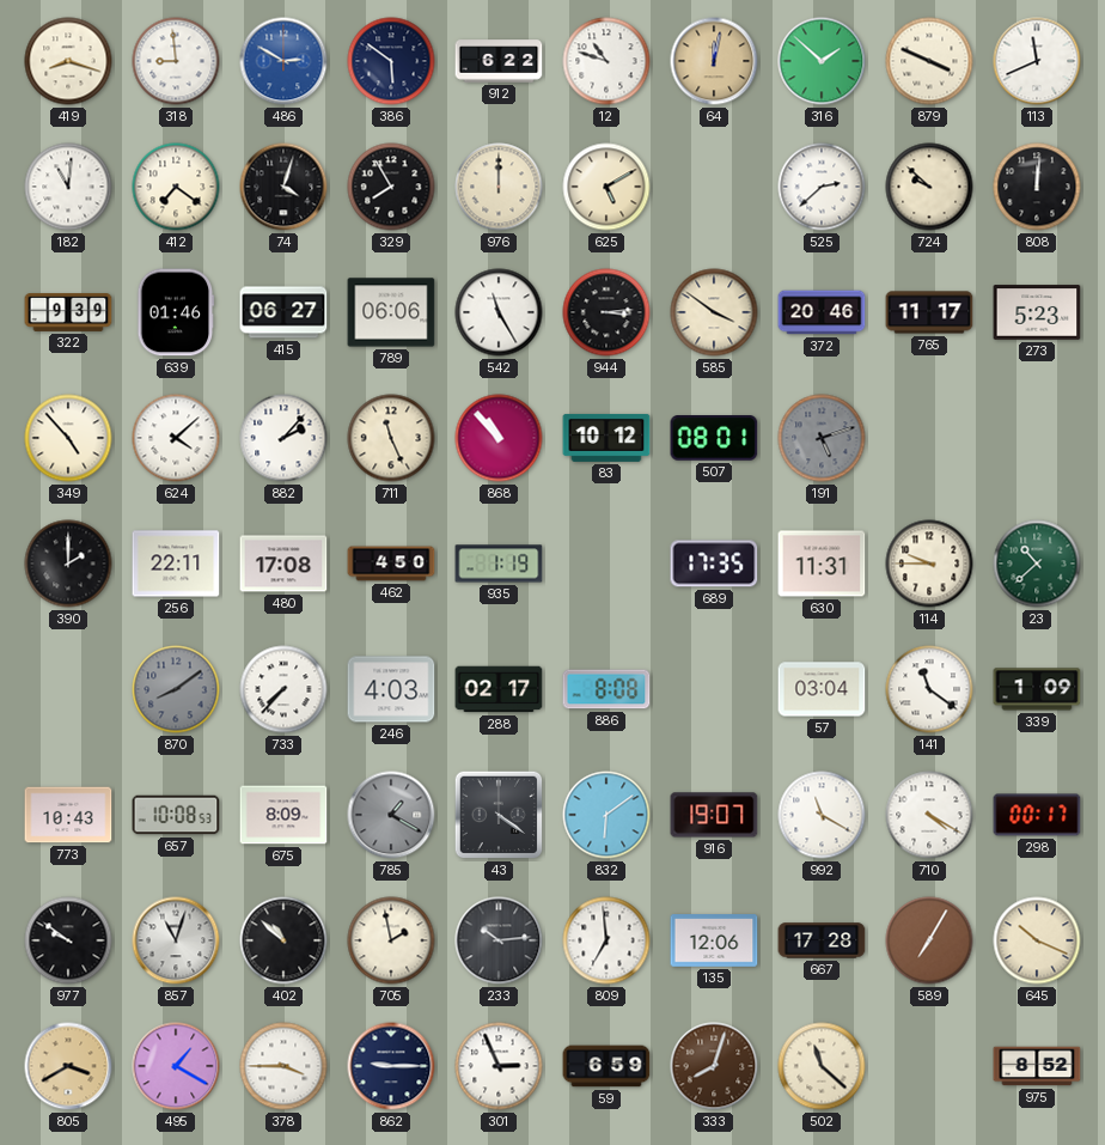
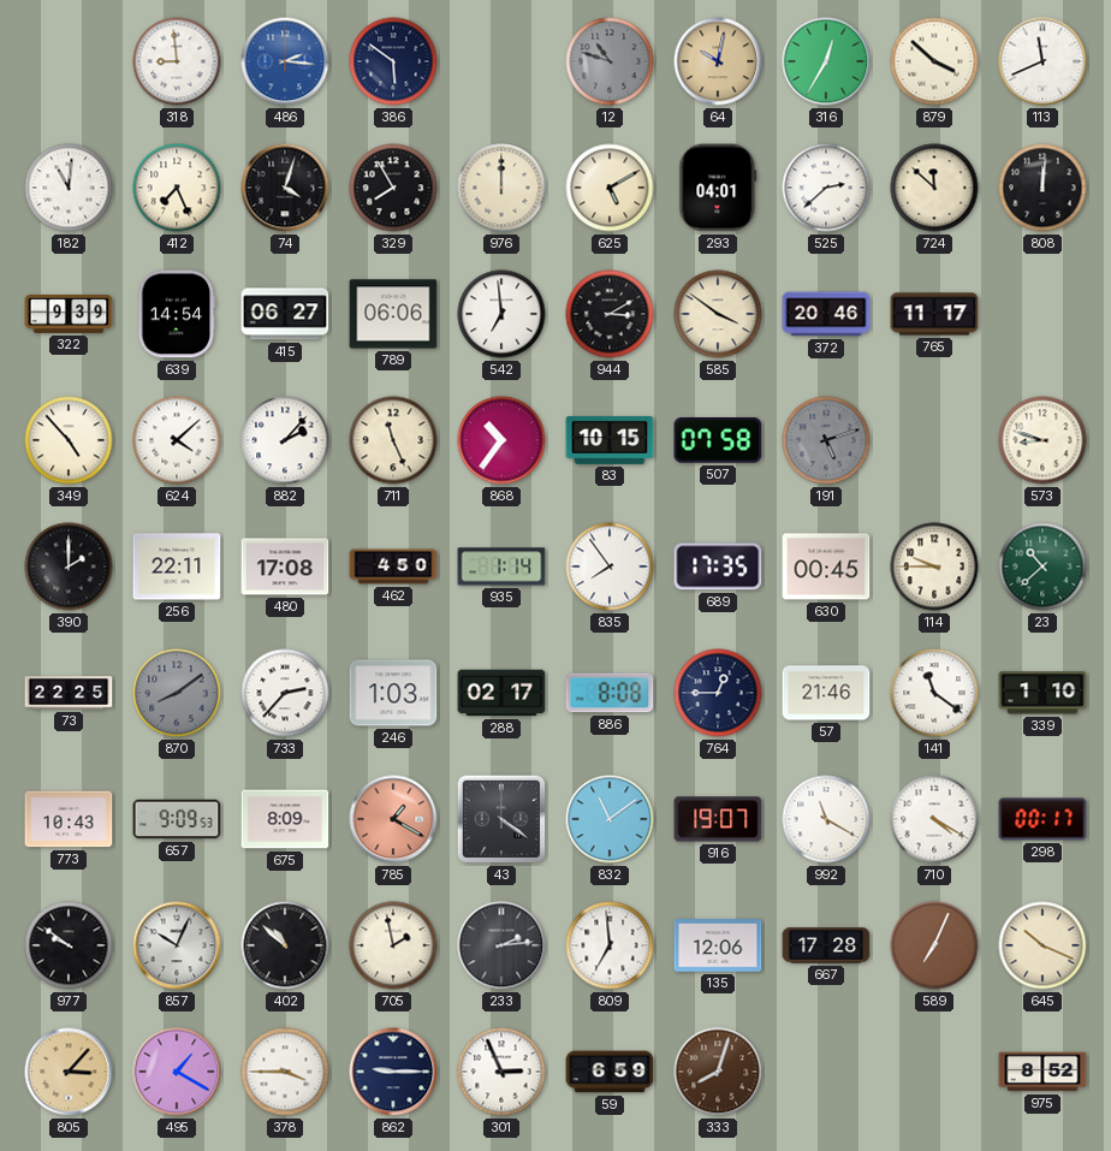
419: 8:18 -> none (68, 61)
486: 2:50 -> 2:16 (285, 61)
912: 6:22 -> none (499, 61)
12 dial: white -> grey (610, 61)
64: 12:02 -> 10:02 (718, 61)
316: 1:52 -> 12:35 (826, 61)
879: 3:49 -> 3:52 (934, 61)
412: 7:21 -> 7:26 (177, 188)
293: none -> 04:01 (718, 188)
724: 9:52 -> 11:52 (934, 188)
639: 01:46 -> 14:54 (177, 314)
542: 11:25 -> 6:59 (501, 314)
944: 3:14 -> 3:10 (610, 314)
273: 5:23 -> none (1037, 312)
868: 10:53 -> 10:36 (501, 440)
83: 10:12 -> 10:15 (610, 440)
507: 08:01 -> 07:58 (718, 441)
573: none -> 8:48 (1042, 440)
935: 1:19 -> 1:14 (501, 566)
835: none -> 7:54 (610, 566)
630: 11:31 -> 00:45 (826, 566)
73: none -> 22:25 (69, 693)
733: 7:37 -> 2:37 (285, 693)
246: 4:03 -> 1:03 (393, 693)
764: none -> 12:45 (718, 693)
57: 03:04 -> 21:46 (826, 693)
339: 1:09 -> 1:10 (1042, 693)
657: 10:08 -> 9:09 (177, 819)
785 dial: grey -> salmon (393, 819)
832: 6:09 -> 11:09 (610, 819)
857: 11:03 -> 10:04 (177, 945)
233: 10:14 -> 2:14 (501, 945)
589: 7:05 -> 7:04 (934, 945)
805: 3:40 -> 3:07 (69, 1072)
502: 11:22 -> none (822, 1066)
